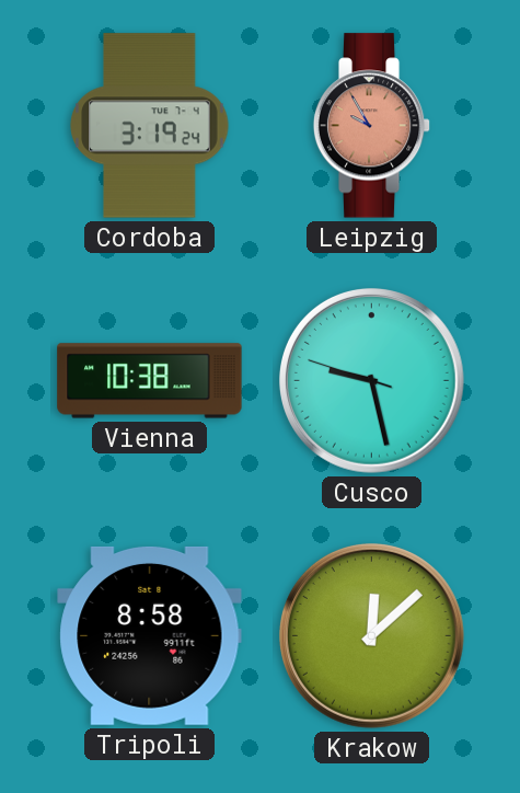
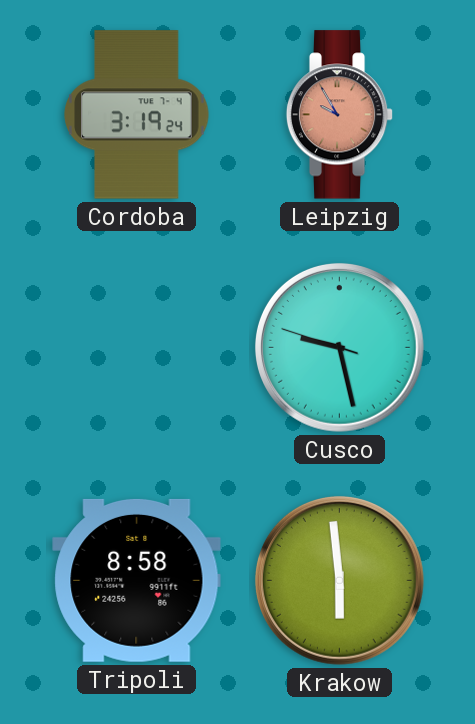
Vienna: 10:38 -> none (150, 381)
Krakow: 12:08 -> 5:59 (339, 580)
